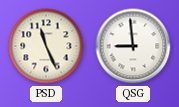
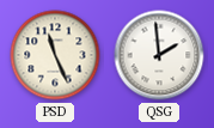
QSG: 8:59 -> 1:59 (159, 55)
